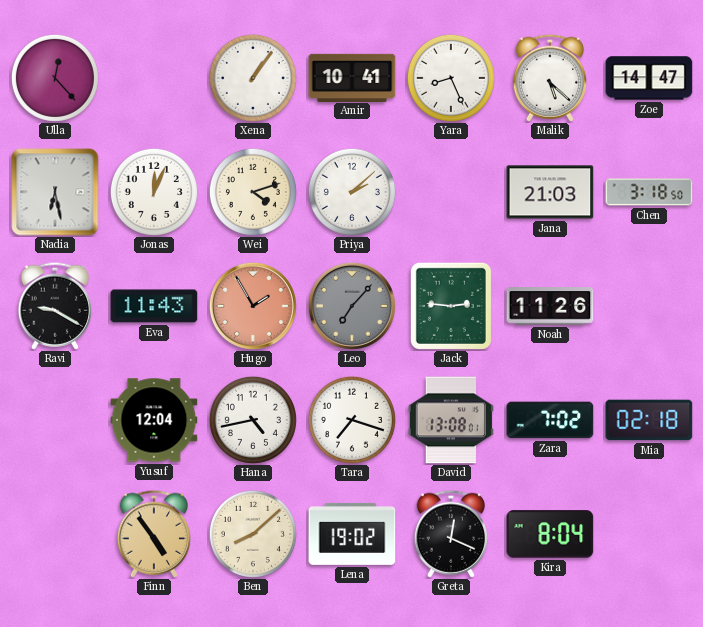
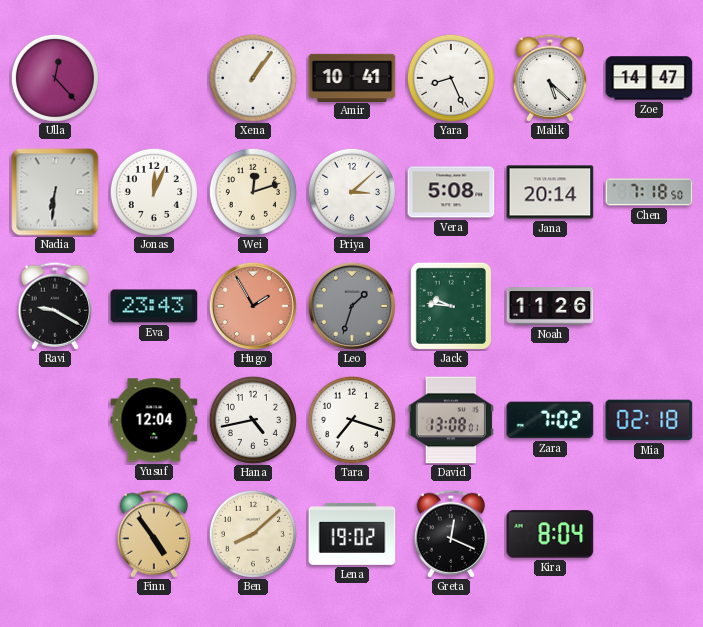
Nadia: 6:28 -> 6:31 (55, 192)
Wei: 4:12 -> 12:12 (253, 192)
Priya: 2:08 -> 3:08 (352, 192)
Vera: none -> 5:08 (451, 192)
Jana: 21:03 -> 20:14 (550, 192)
Chen: 3:18 -> 7:18 (649, 192)
Eva: 11:43 -> 23:43 (154, 306)
Leo: 7:07 -> 1:33 (352, 306)
Jack: 2:46 -> 9:46 (451, 306)
